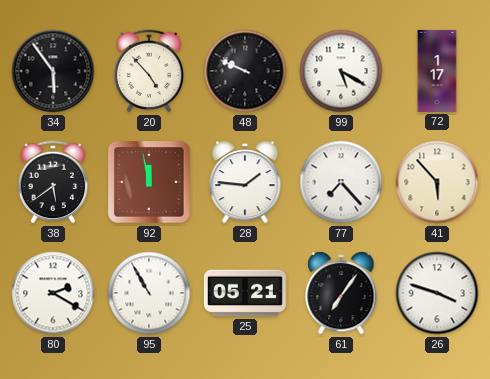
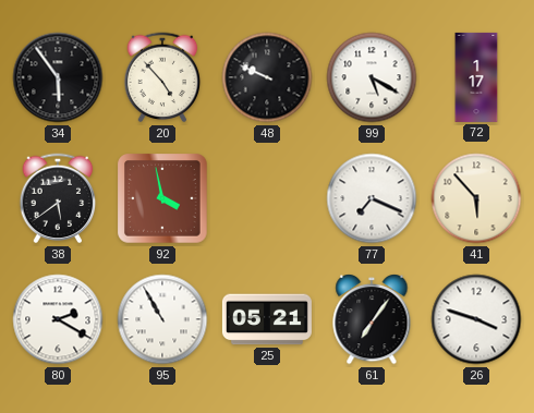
92: 11:58 -> 3:58 (162, 198)
28: 1:46 -> none (245, 183)
77: 7:23 -> 7:19 (372, 198)
